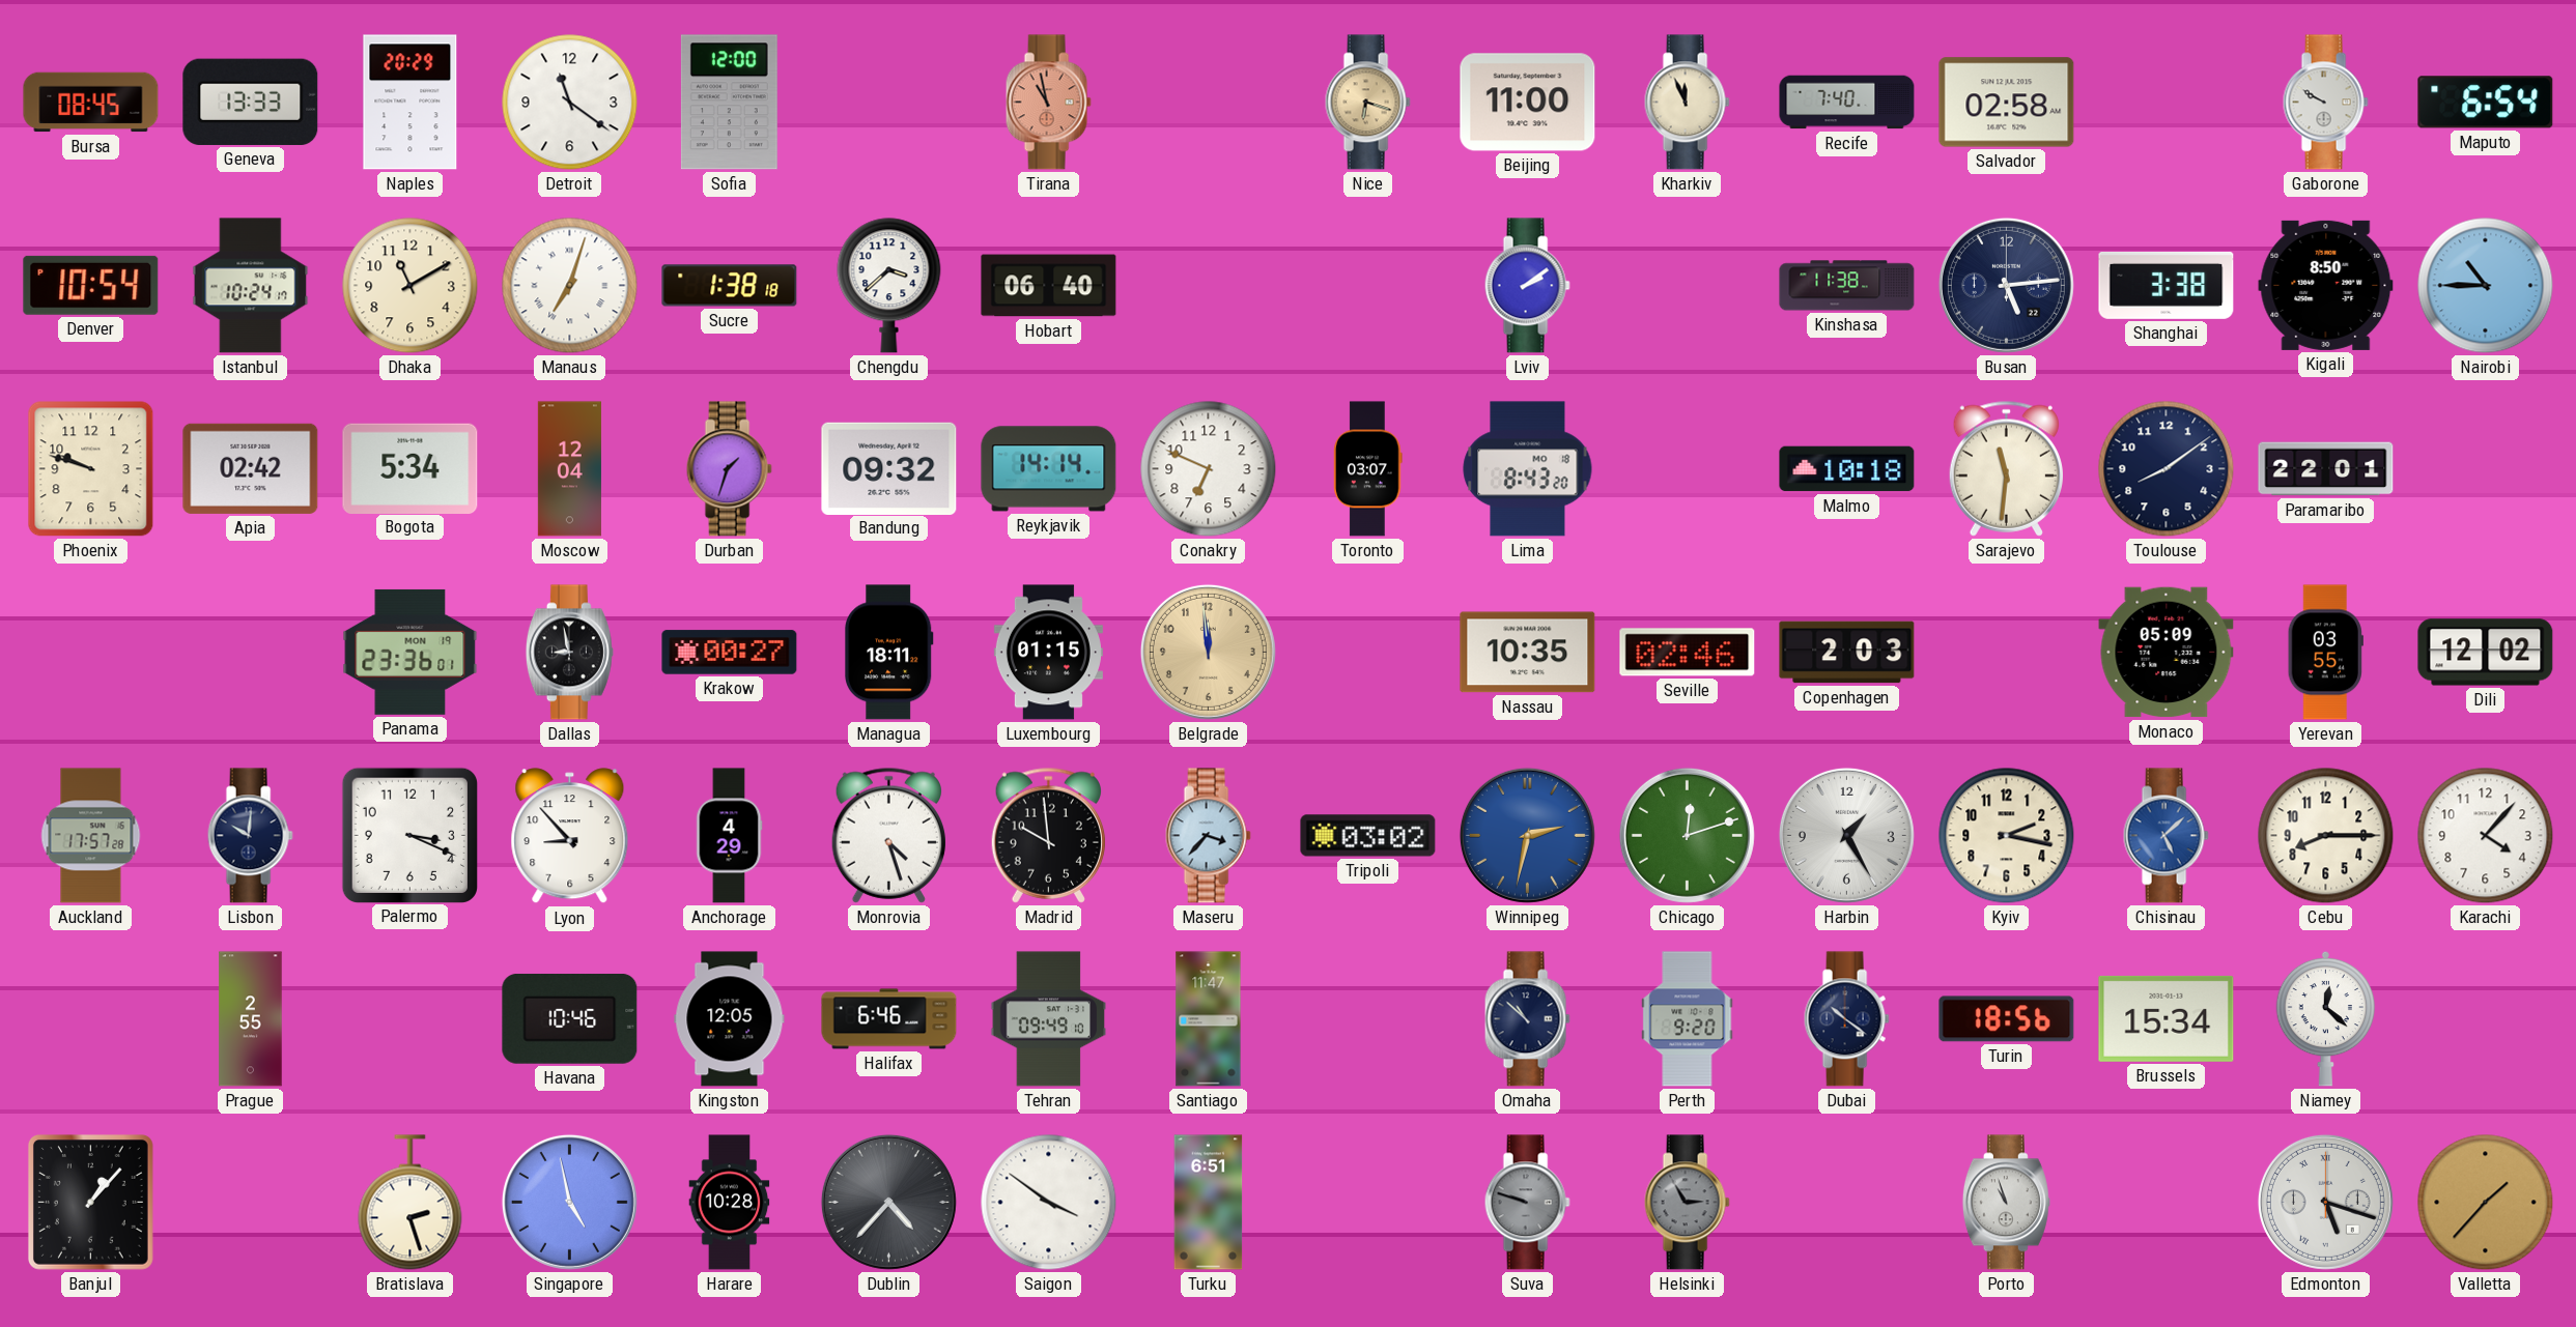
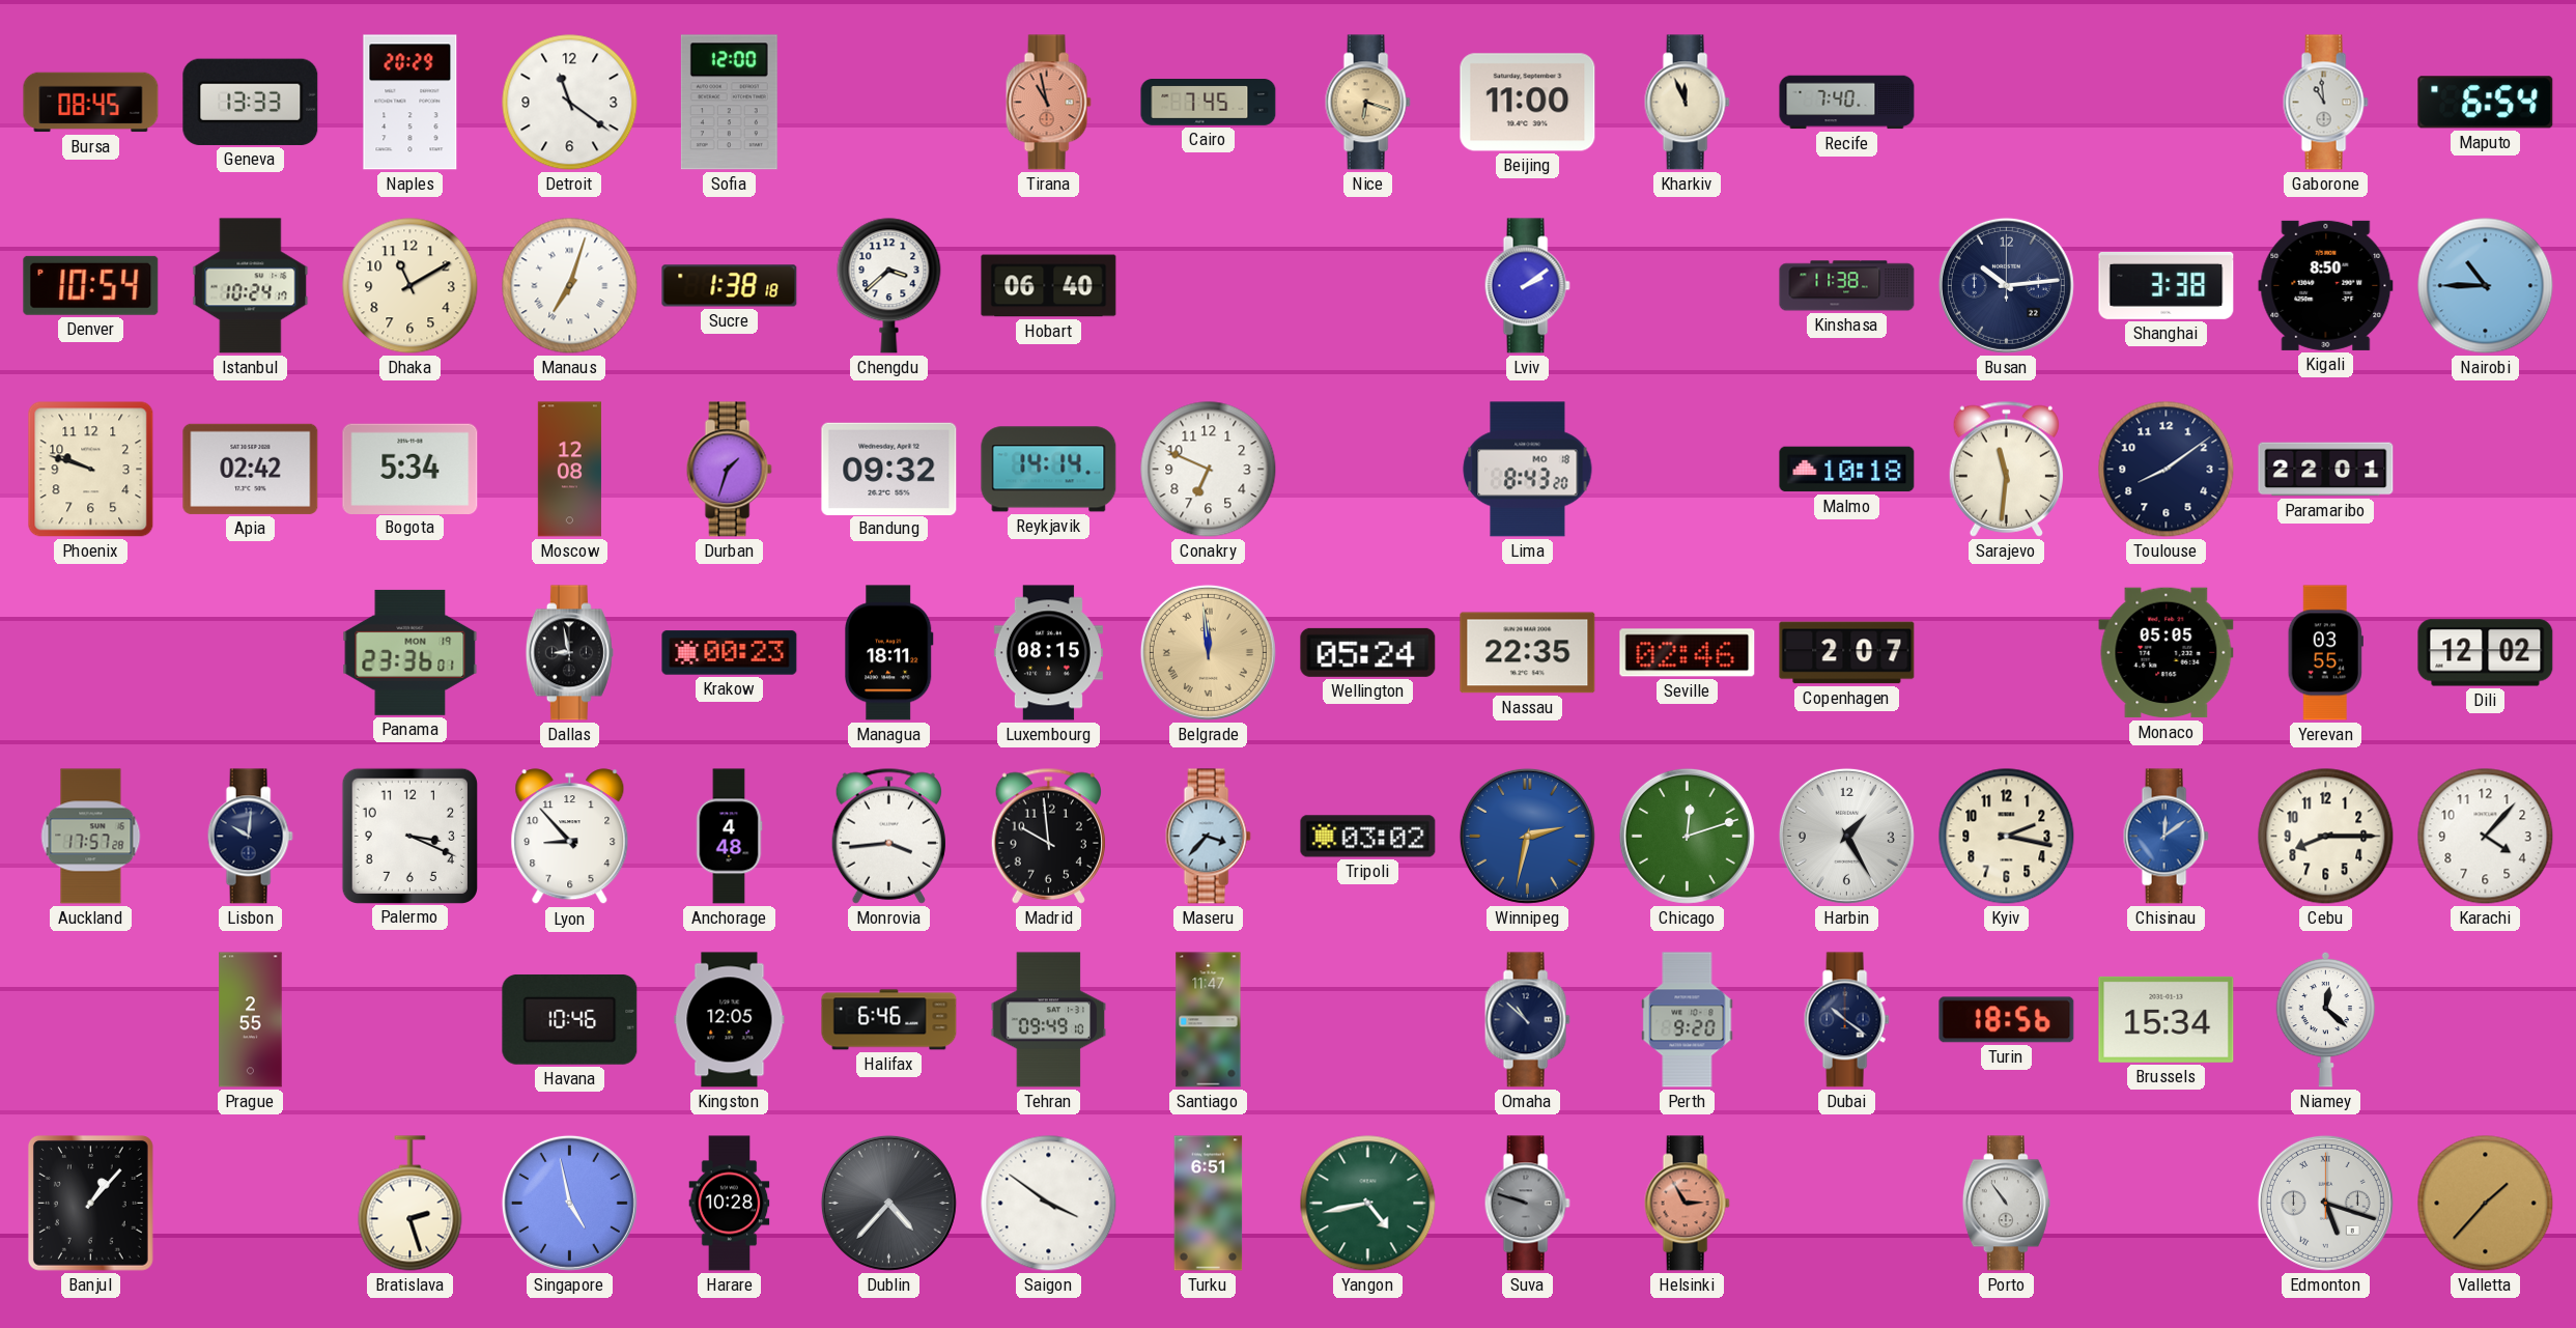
Cairo: none -> 7:45 (1209, 103)
Salvador: 02:58 -> none (2007, 103)
Gaborone: 9:50 -> 10:59 (2325, 103)
Busan: 5:14 -> 10:14 (2006, 285)
Moscow: 12:04 -> 12:08 (569, 470)
Toronto: 03:07 -> none (1368, 469)
Krakow: 00:27 -> 00:23 (730, 653)
Luxembourg: 01:15 -> 08:15 (1048, 653)
Belgrade numerals: Arabic -> Roman (1208, 652)
Wellington: none -> 05:24 (1368, 652)
Nassau: 10:35 -> 22:35 (1528, 653)
Copenhagen: 2:03 -> 2:07 (1847, 653)
Monaco: 05:09 -> 05:05 (2167, 653)
Anchorage: 4:29 -> 4:48 (729, 837)
Monrovia: 4:27 -> 3:44 (888, 836)
Chisinau: 5:08 -> 12:09 (2165, 837)
Yangon: none -> 4:43 (1368, 1204)
Helsinki dial: grey -> salmon (1687, 1204)
Porto: 10:57 -> 10:54 (2006, 1204)
